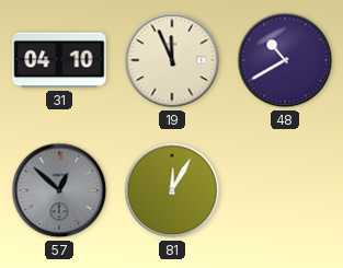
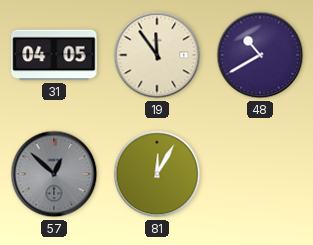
31: 04:10 -> 04:05 (54, 55)
19: 11:56 -> 11:54 (157, 55)
